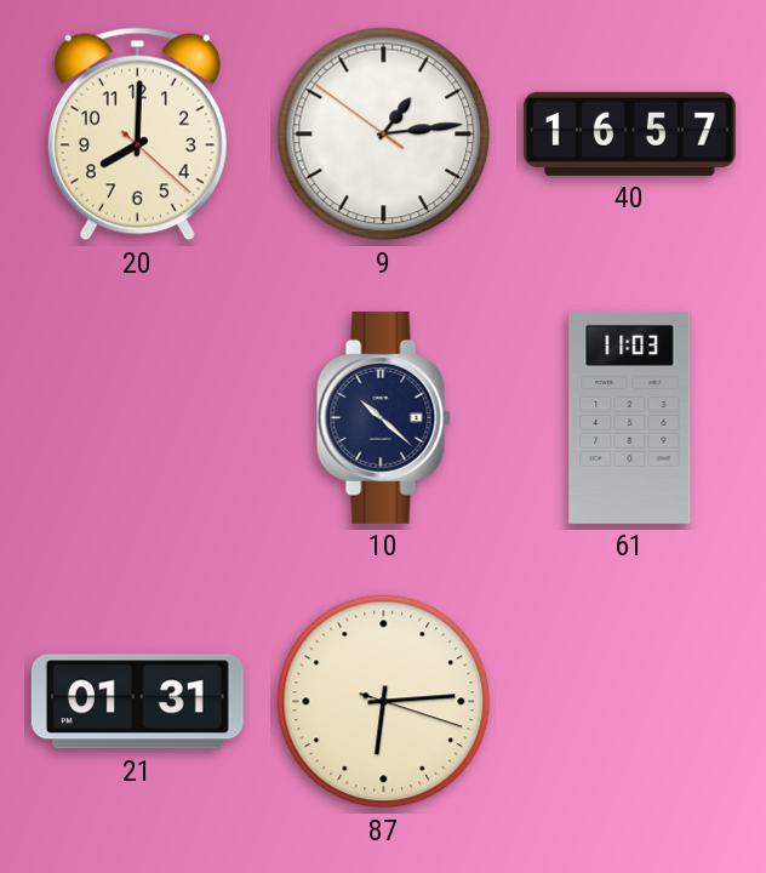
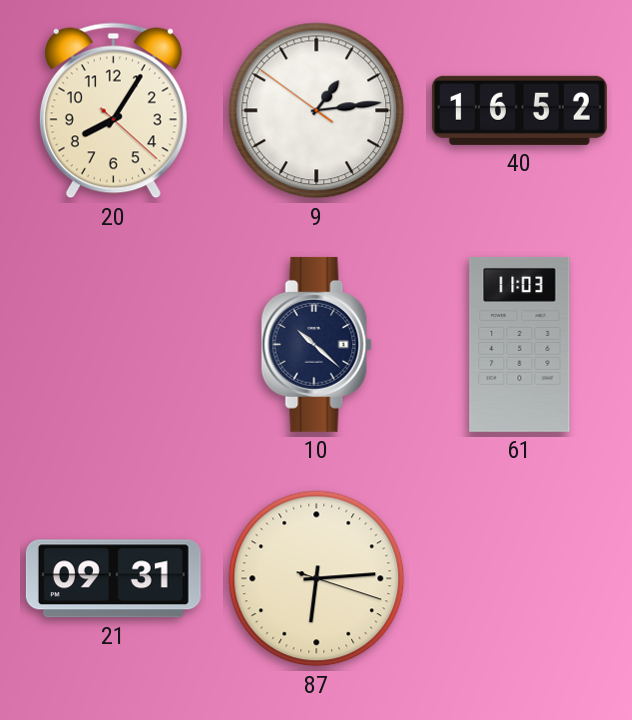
20: 8:00 -> 8:05 (113, 111)
40: 16:57 -> 16:52 (519, 110)
21: 01:31 -> 09:31 (113, 579)
